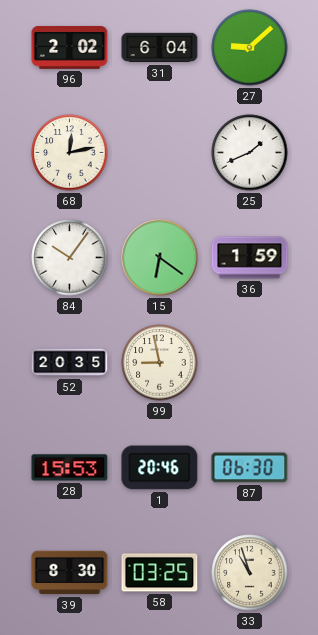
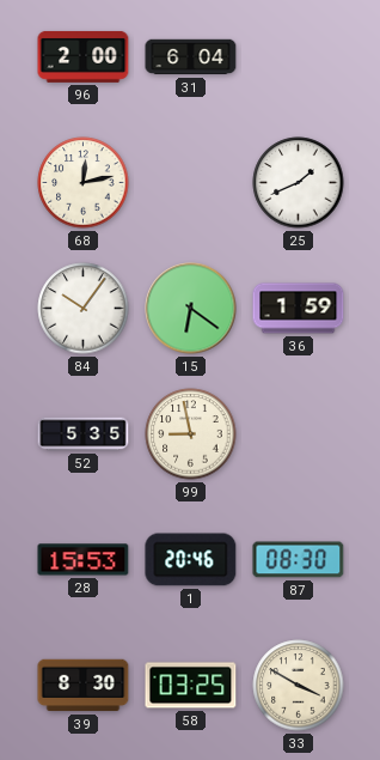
96: 2:02 -> 2:00 (84, 56)
27: 9:08 -> none (250, 48)
52: 20:35 -> 5:35 (84, 434)
87: 06:30 -> 08:30 (299, 560)
33: 10:57 -> 3:50 (299, 686)
